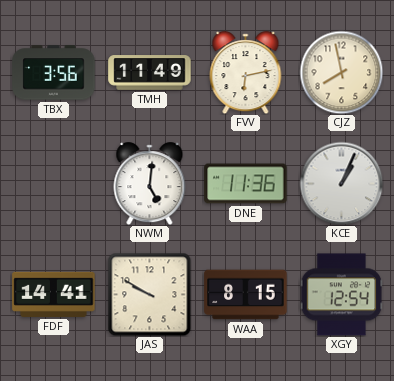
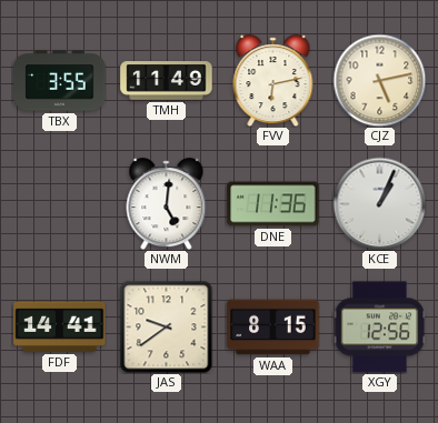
TBX: 3:56 -> 3:55 (60, 81)
CJZ: 7:58 -> 5:13 (379, 80)
JAS: 9:50 -> 9:39 (166, 326)
XGY: 12:54 -> 12:56 (379, 328)
